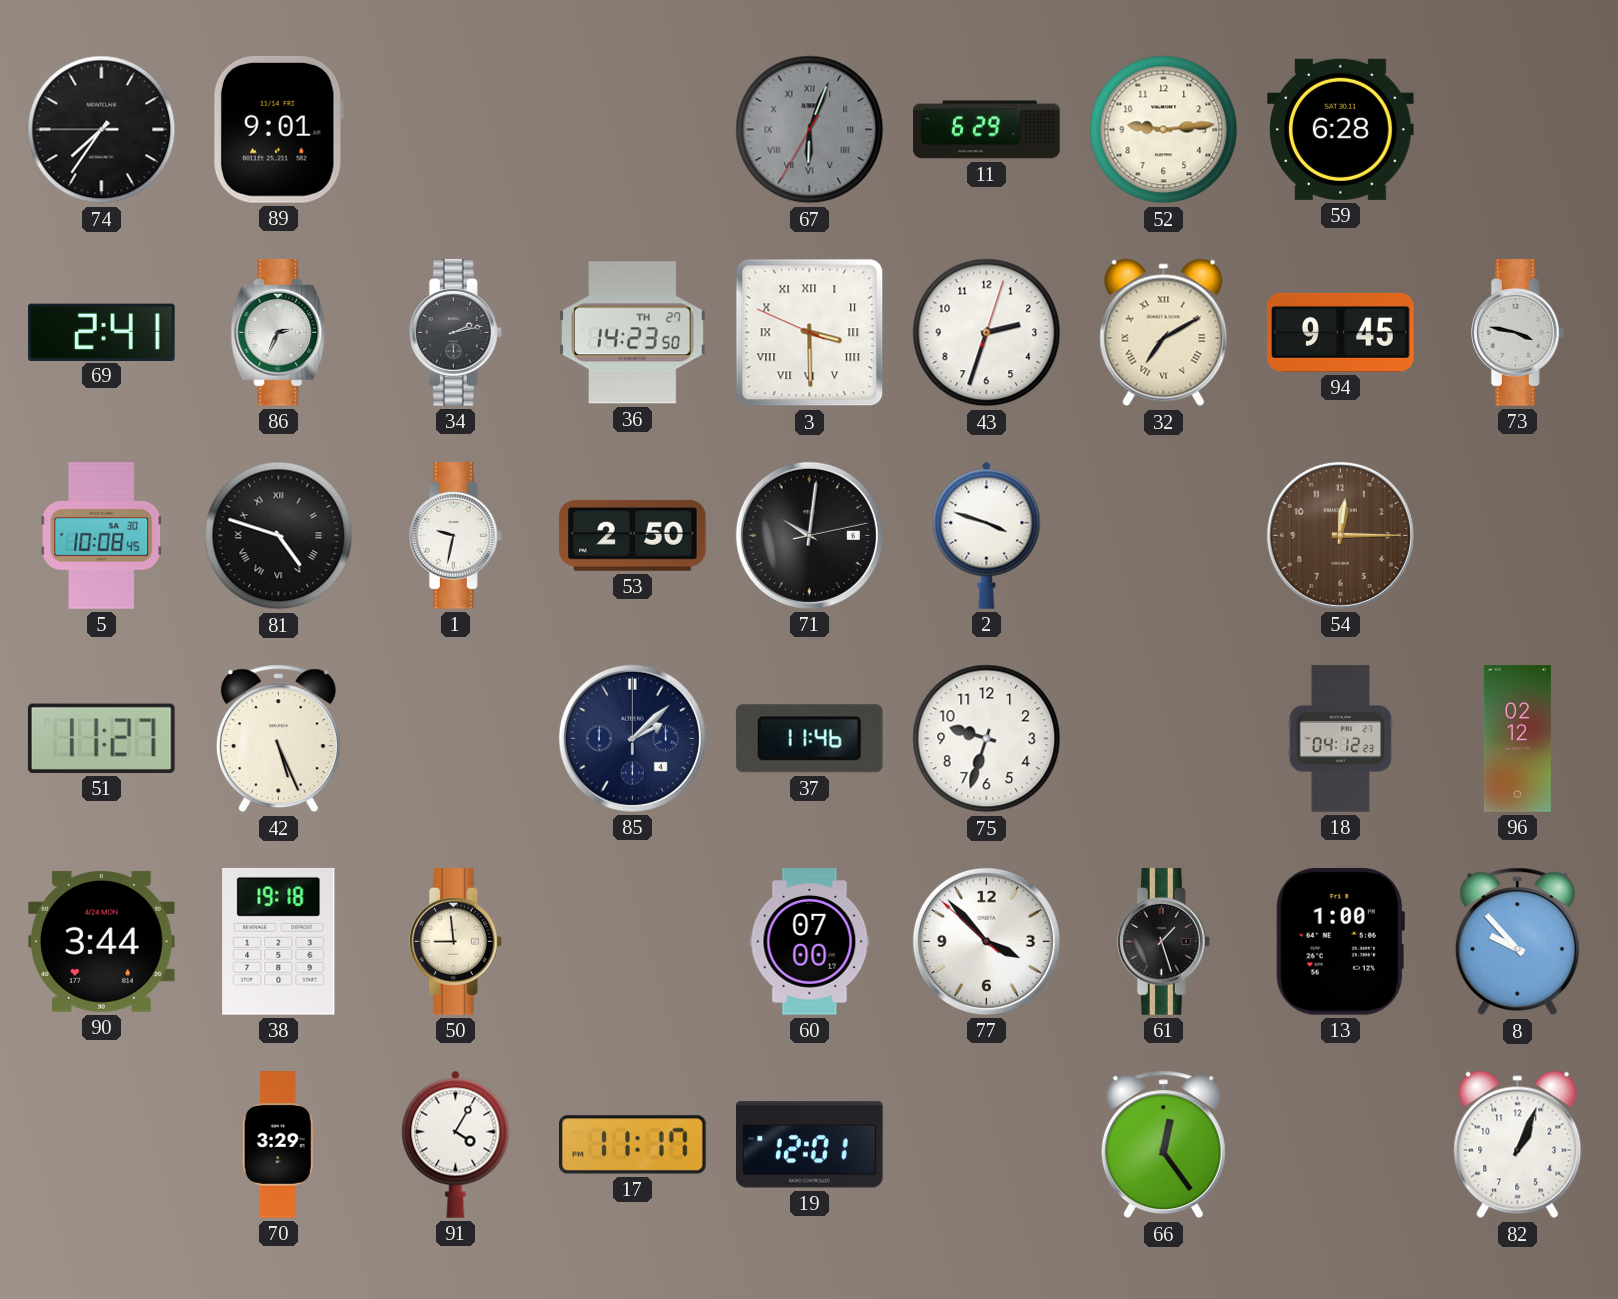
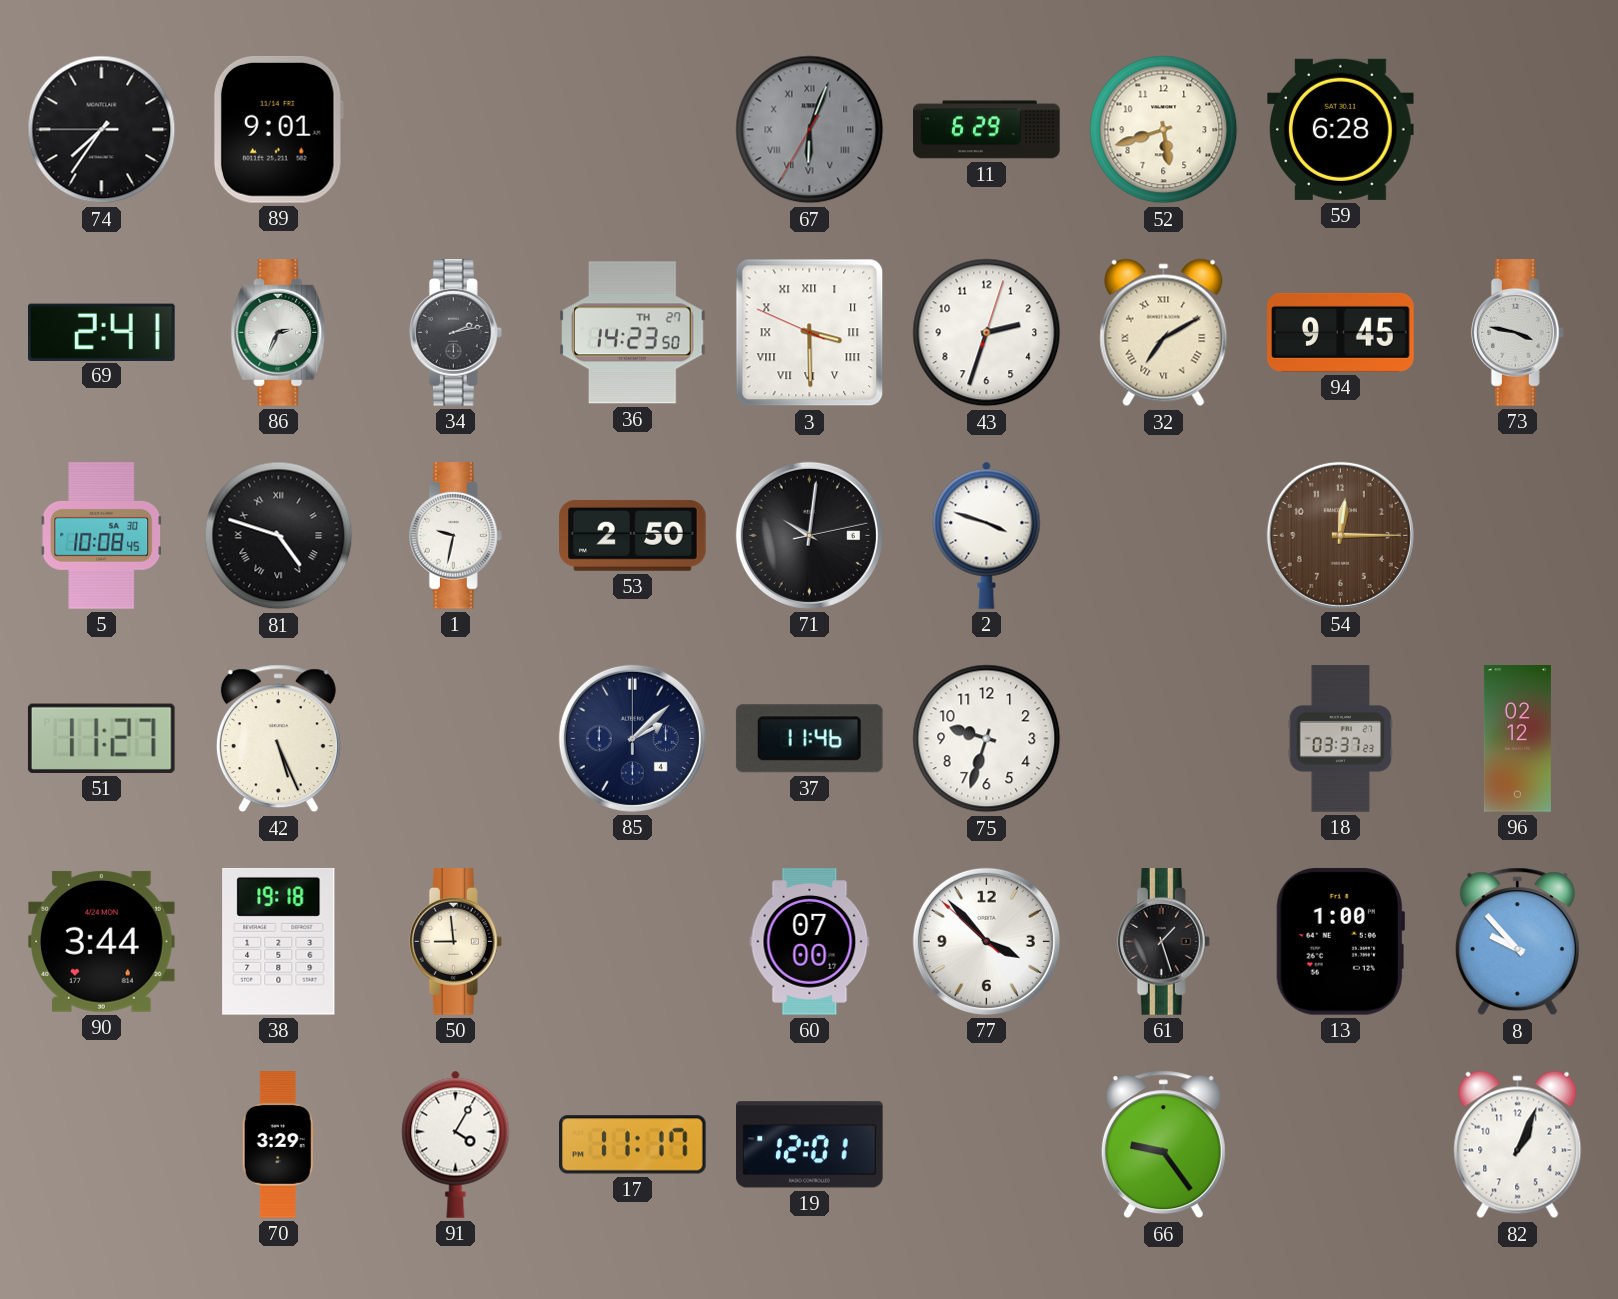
52: 9:14 -> 5:42 (1164, 130)
18: 04:12 -> 03:37 (1341, 739)
66: 12:24 -> 9:24 (1163, 1145)
